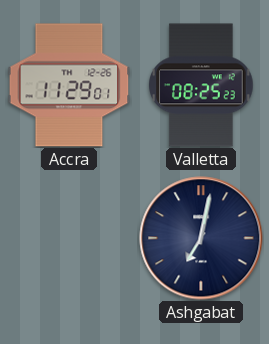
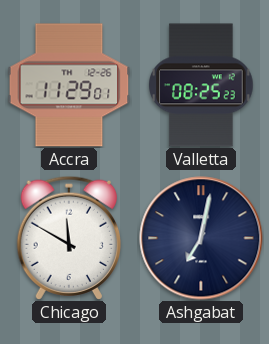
Chicago: none -> 11:50 (68, 238)
